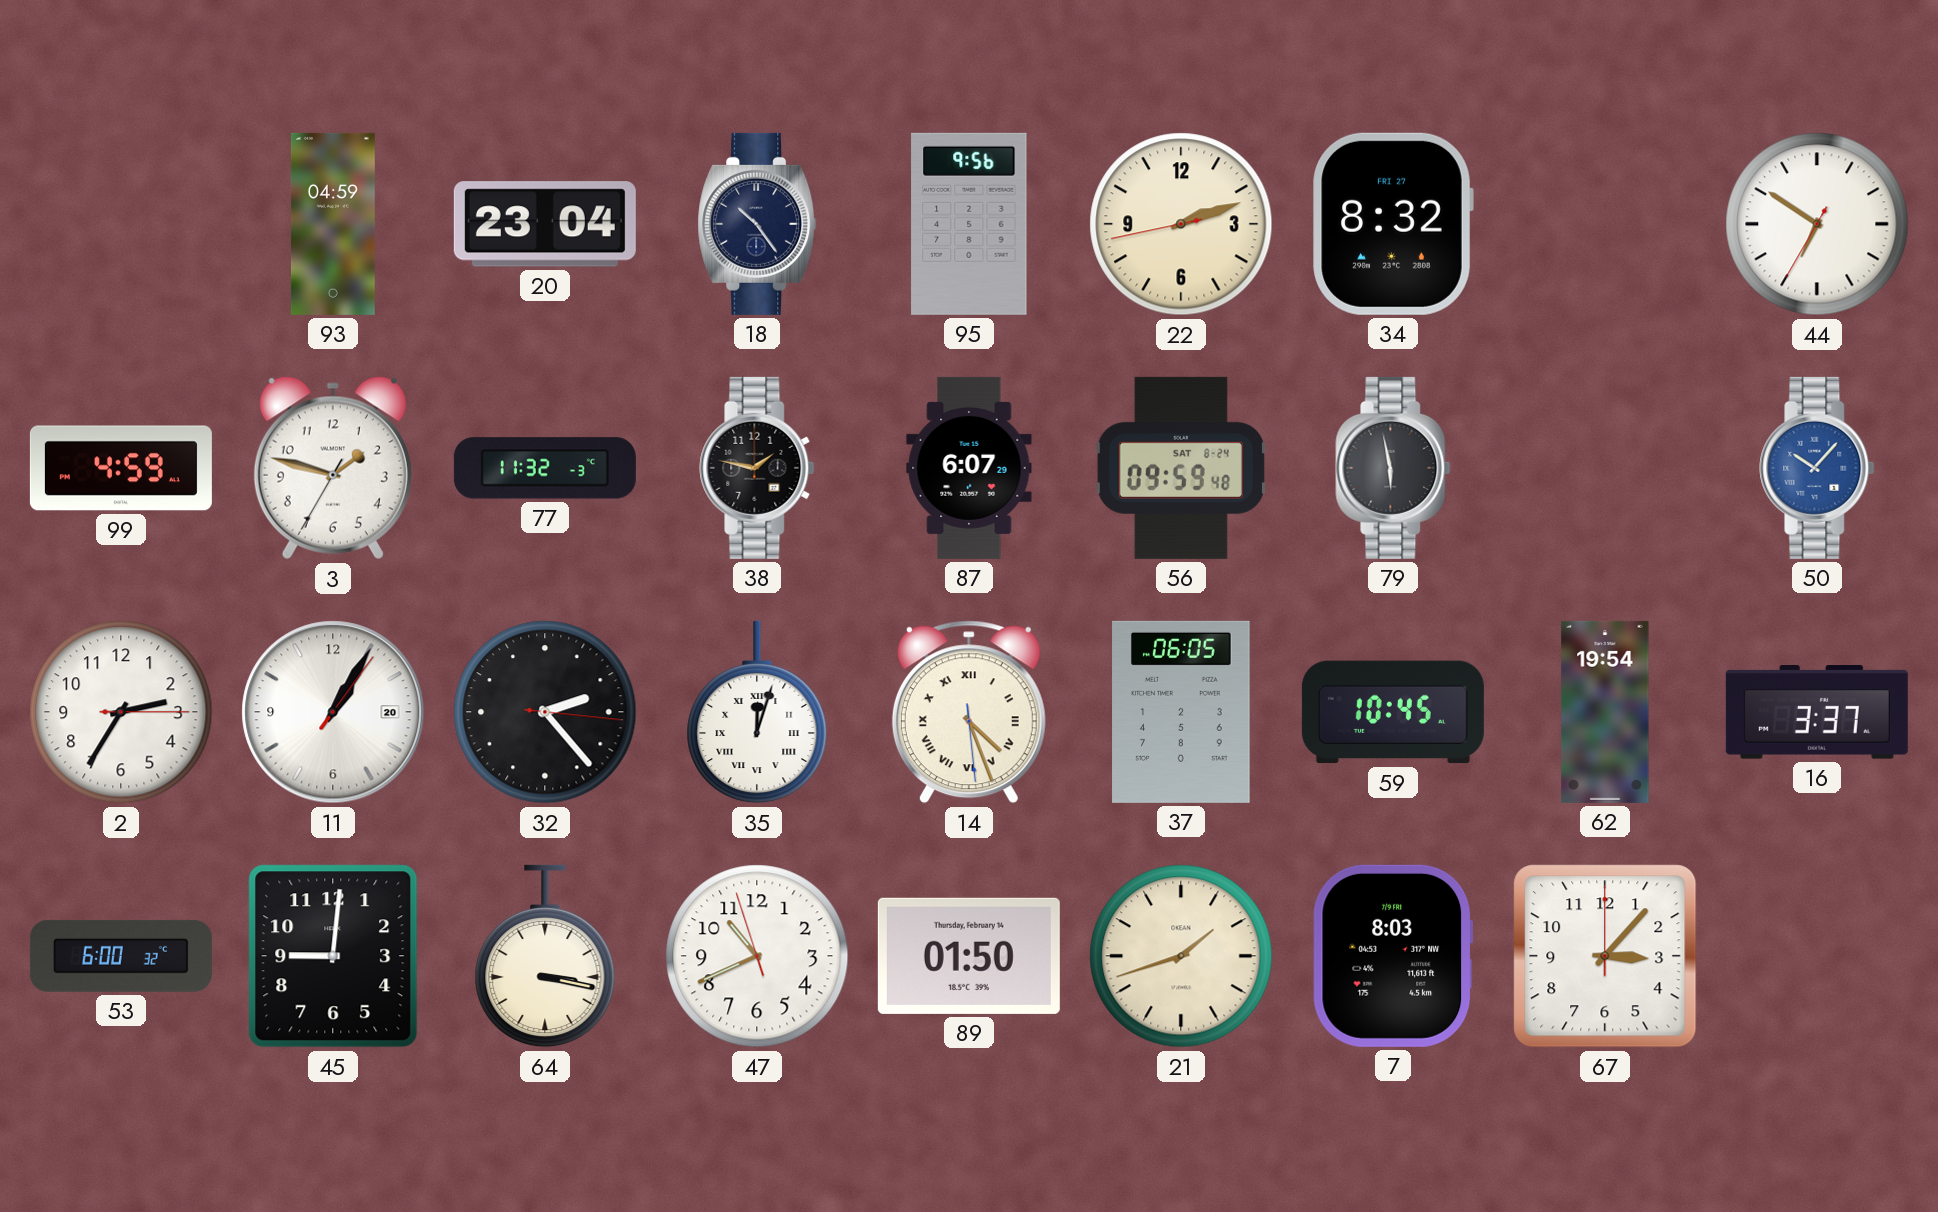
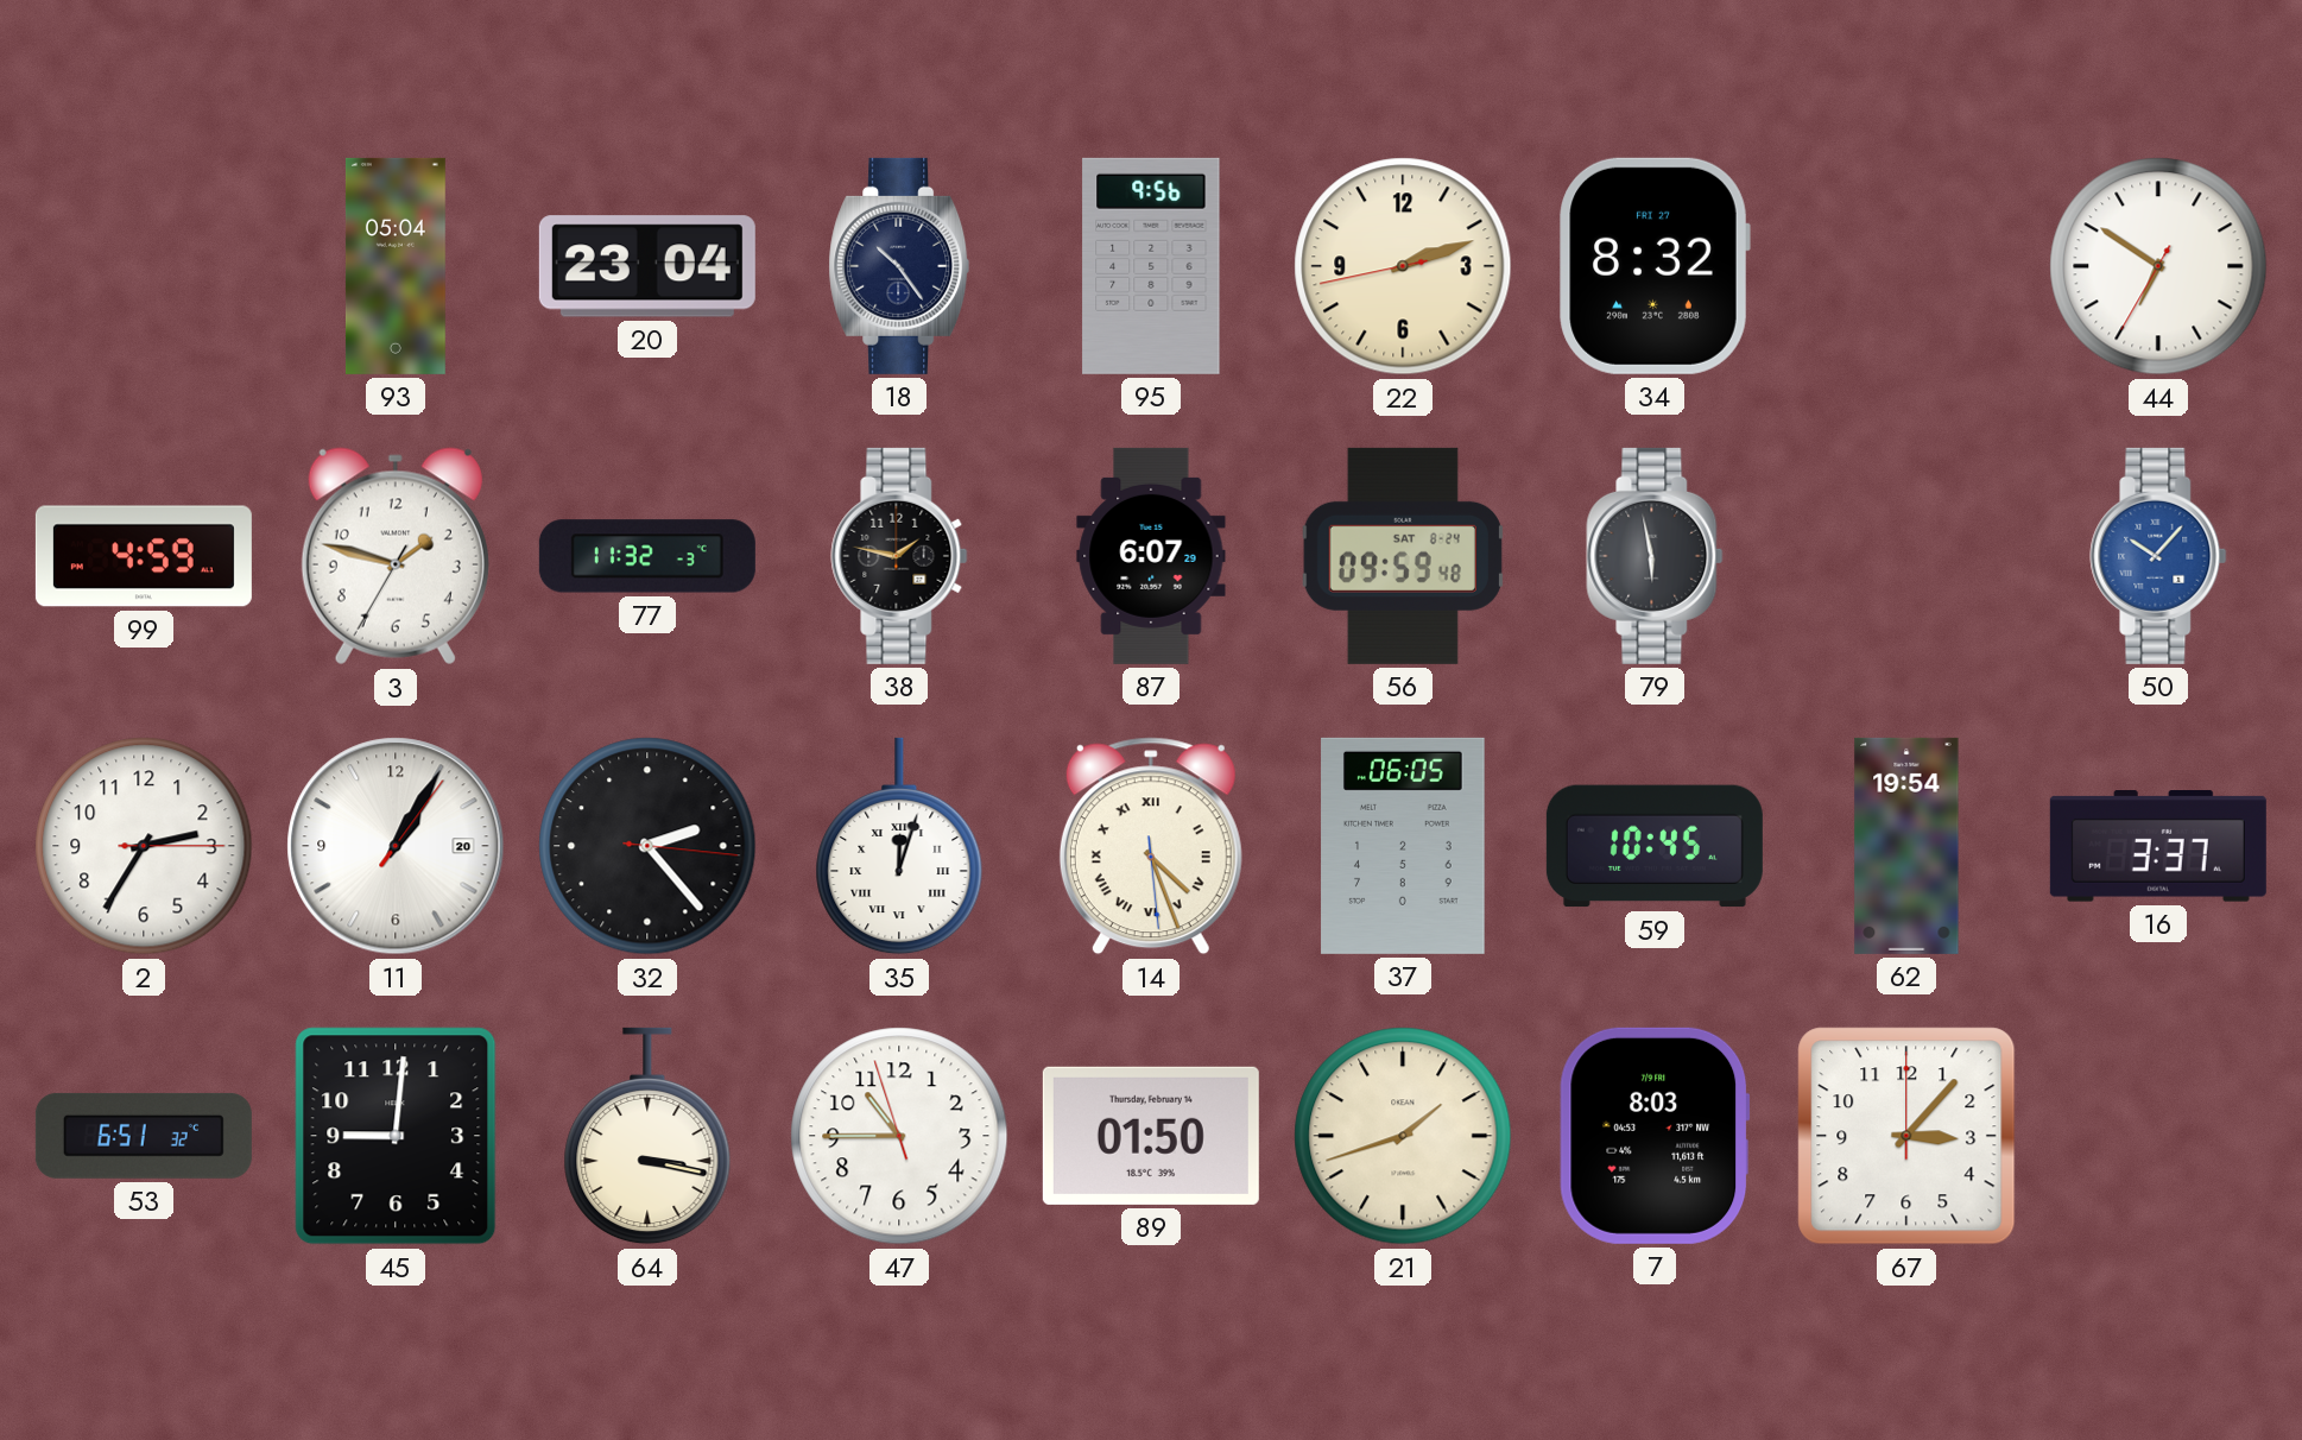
93: 04:59 -> 05:04 (396, 266)
53: 6:00 -> 6:51 (144, 1136)
47: 10:40 -> 10:44 (899, 1136)
